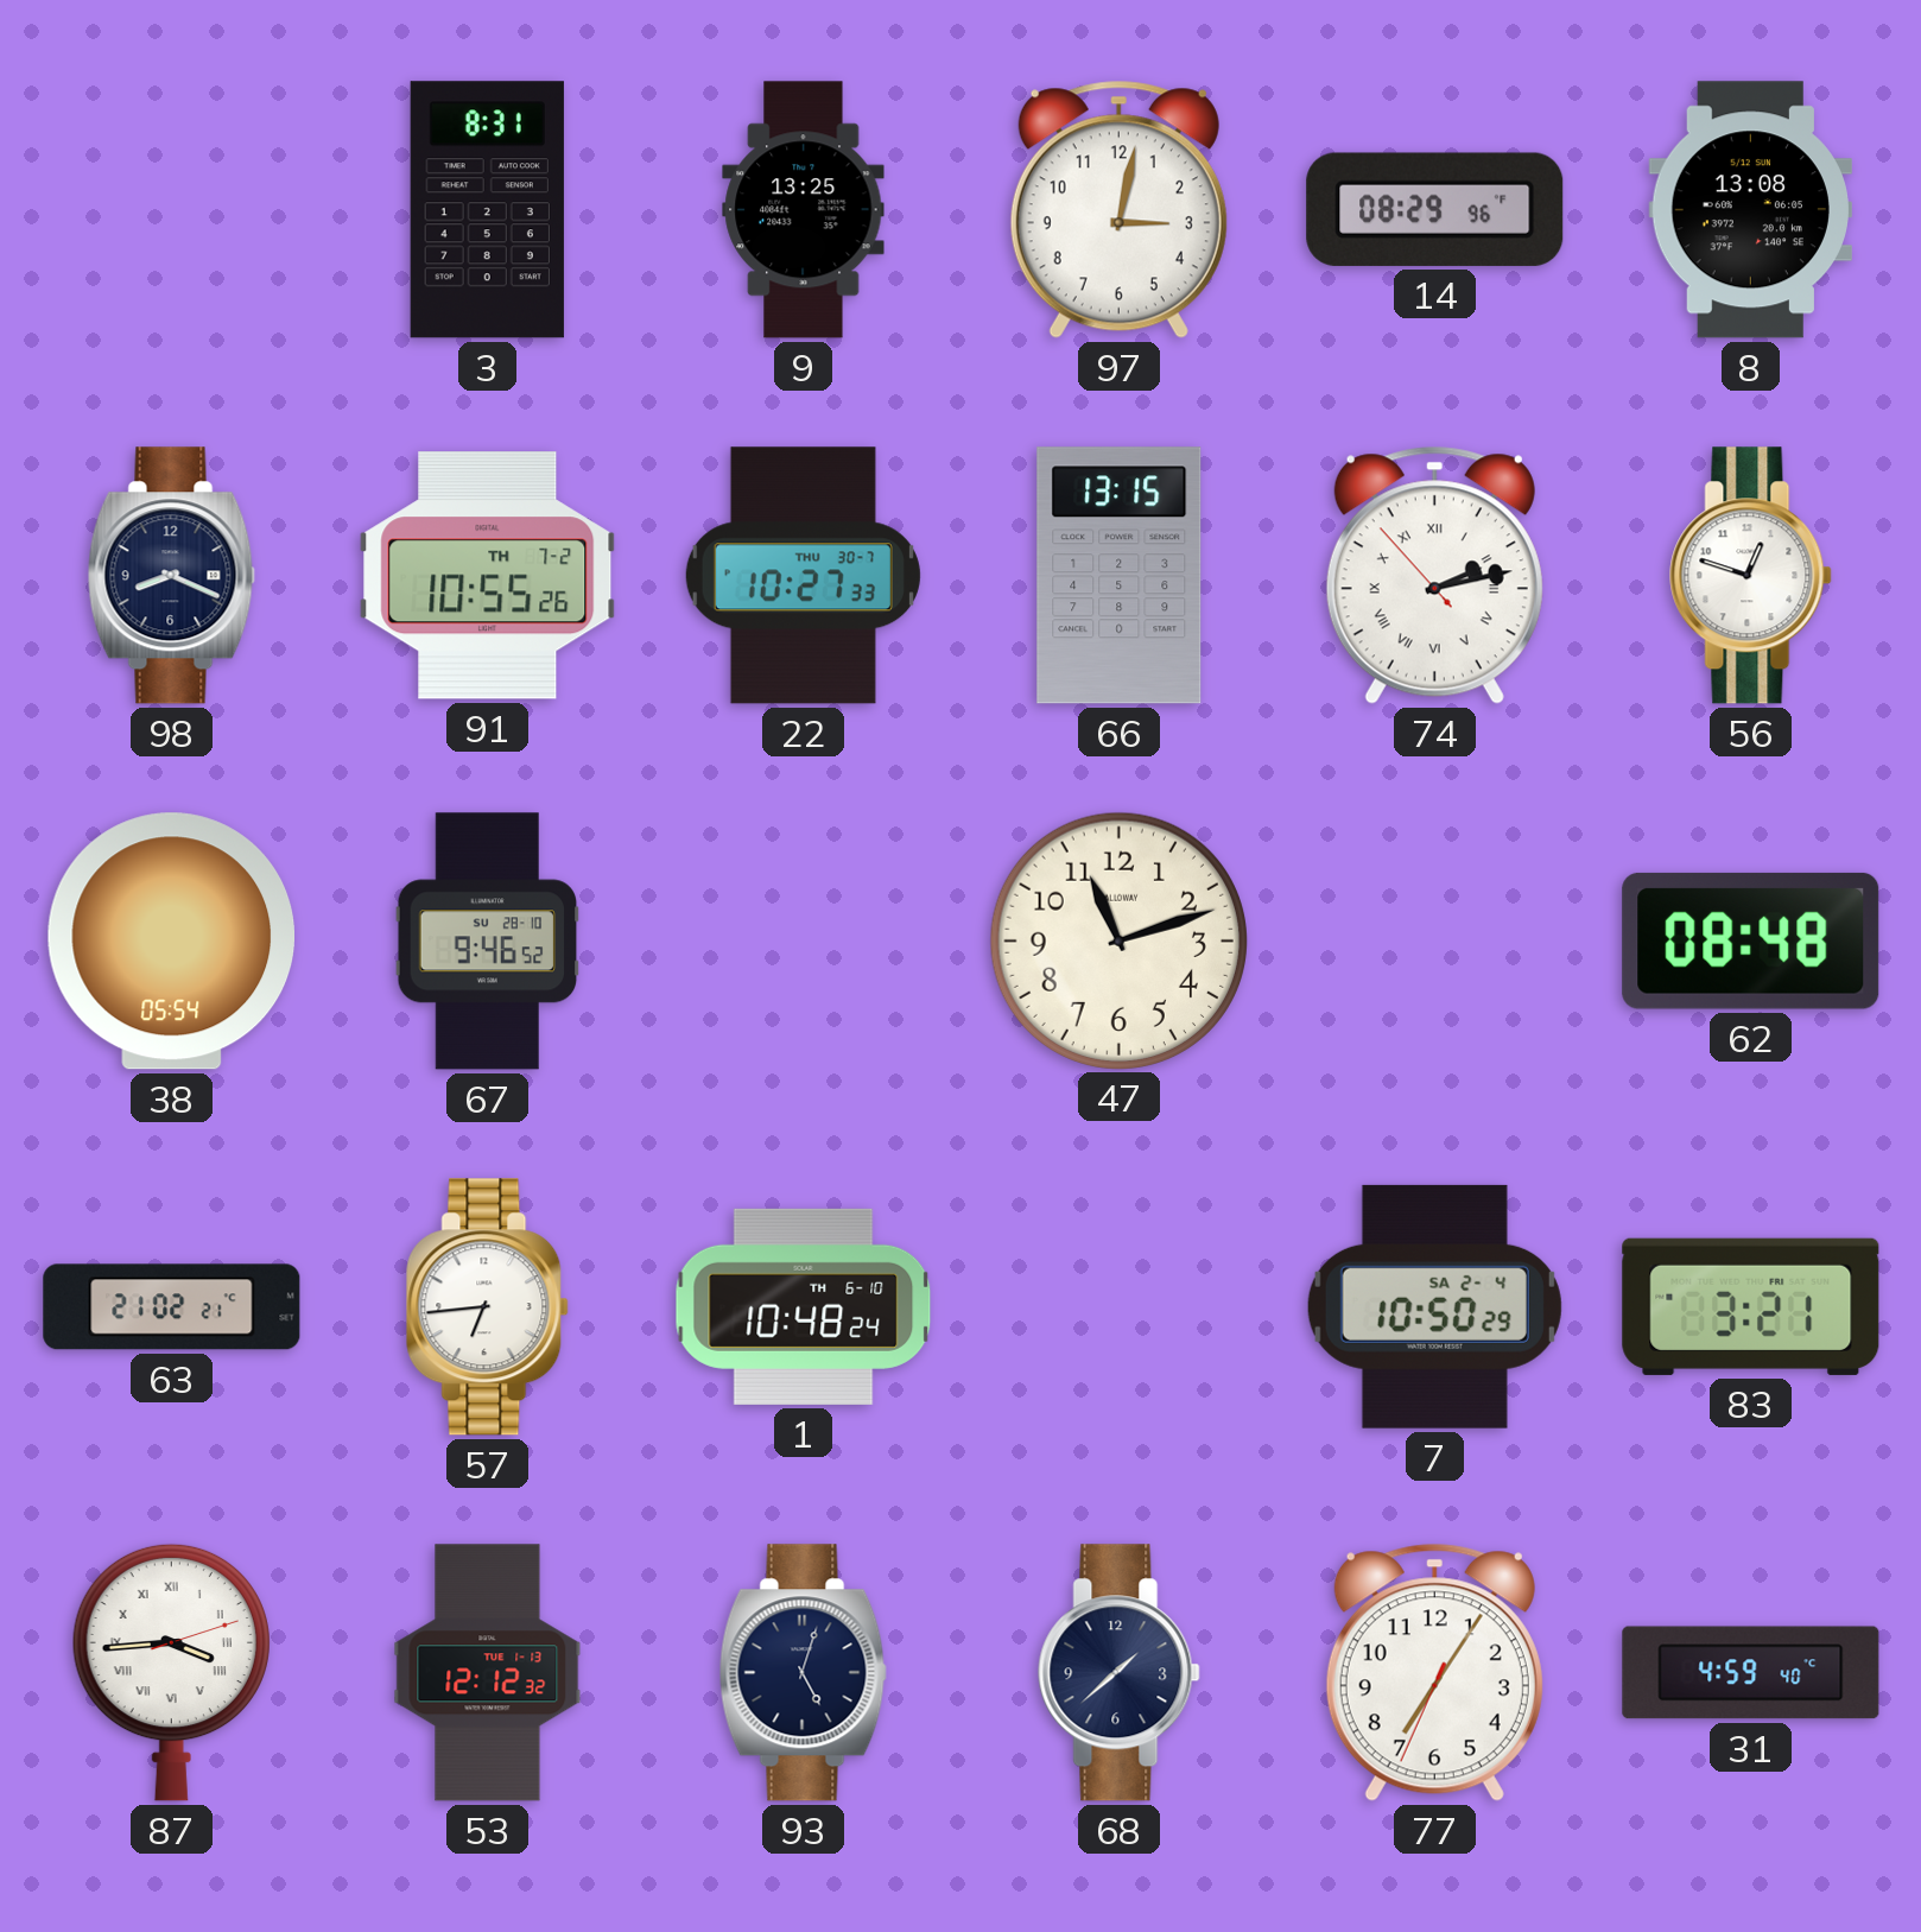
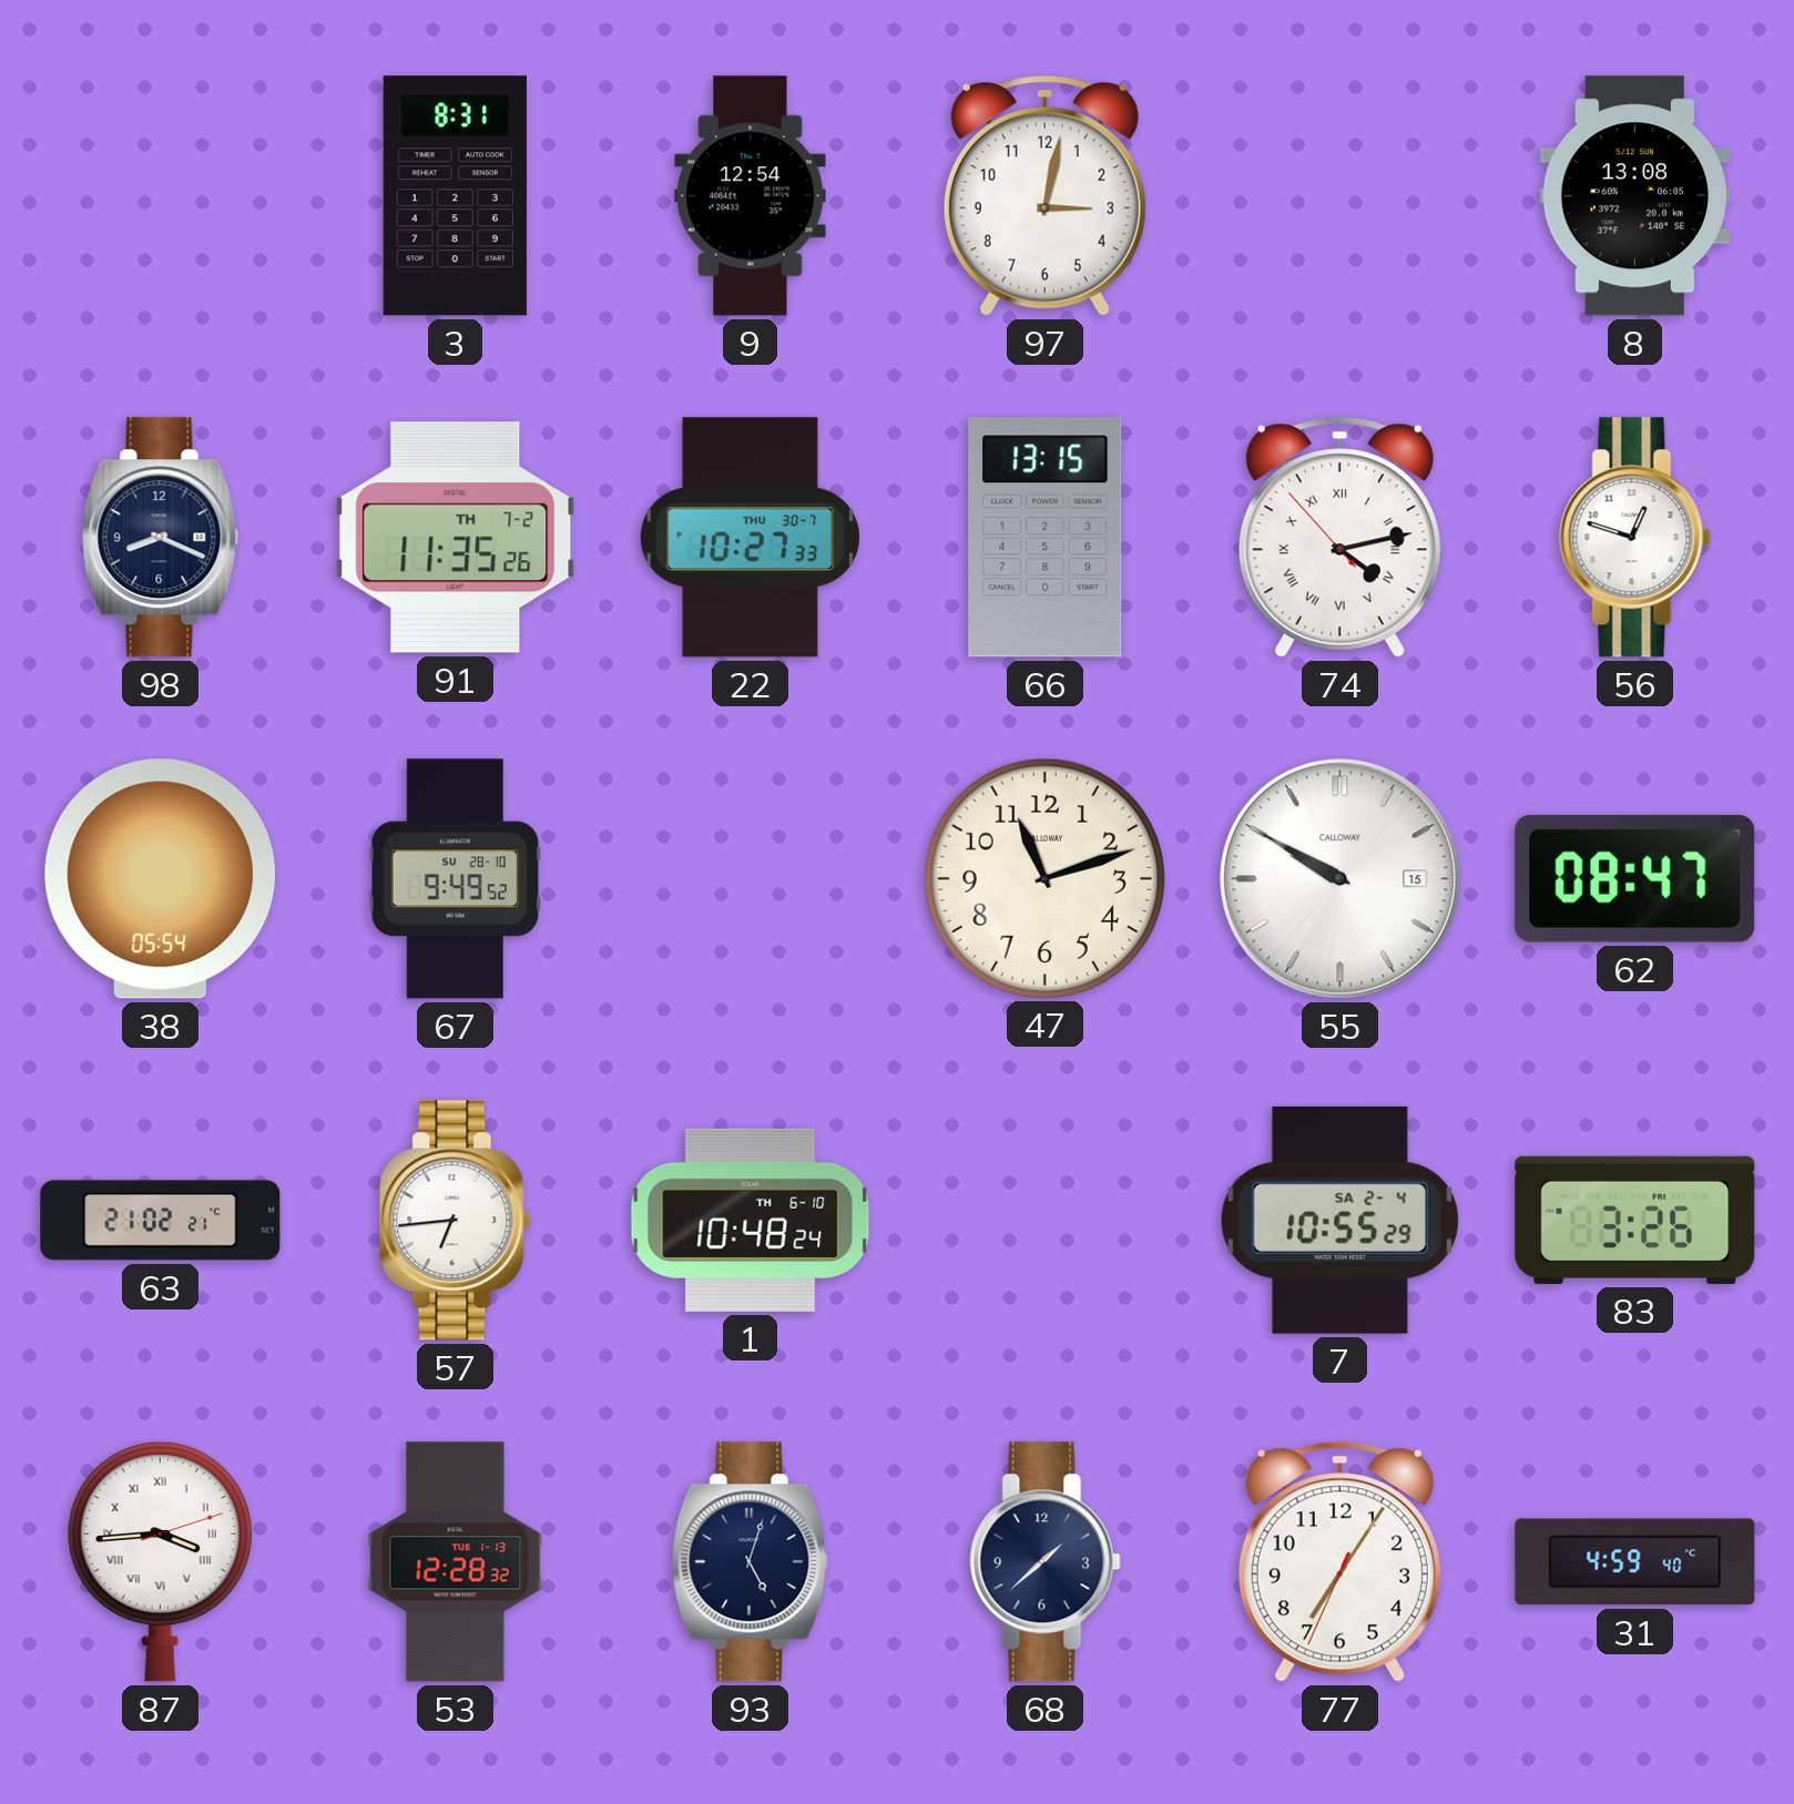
9: 13:25 -> 12:54 (751, 196)
14: 08:29 -> none (1435, 209)
91: 10:55 -> 11:35 (456, 538)
74: 2:12 -> 4:12 (1339, 537)
67: 9:46 -> 9:49 (455, 879)
55: none -> 9:50 (1341, 879)
62: 08:48 -> 08:47 (1635, 878)
7: 10:50 -> 10:55 (1339, 1220)
83: 3:21 -> 3:26 (1635, 1220)
53: 12:12 -> 12:28 (456, 1562)
